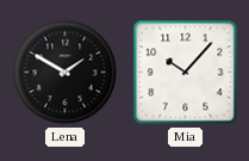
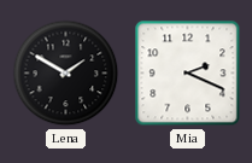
Mia: 10:07 -> 2:19 (188, 74)
